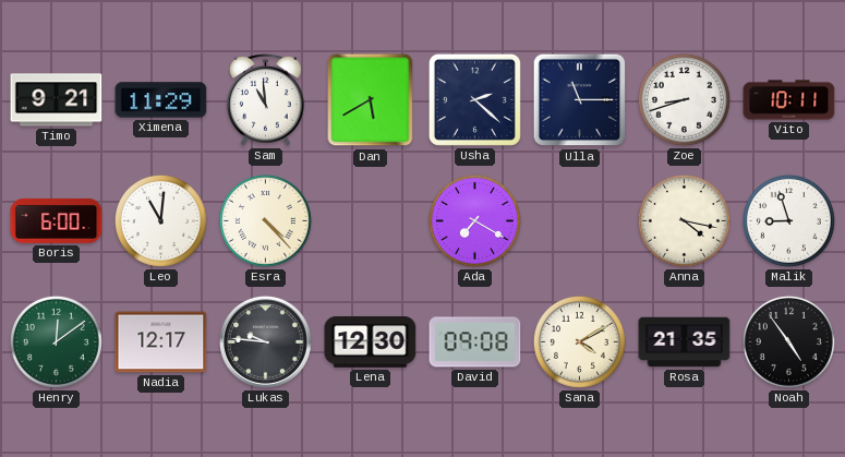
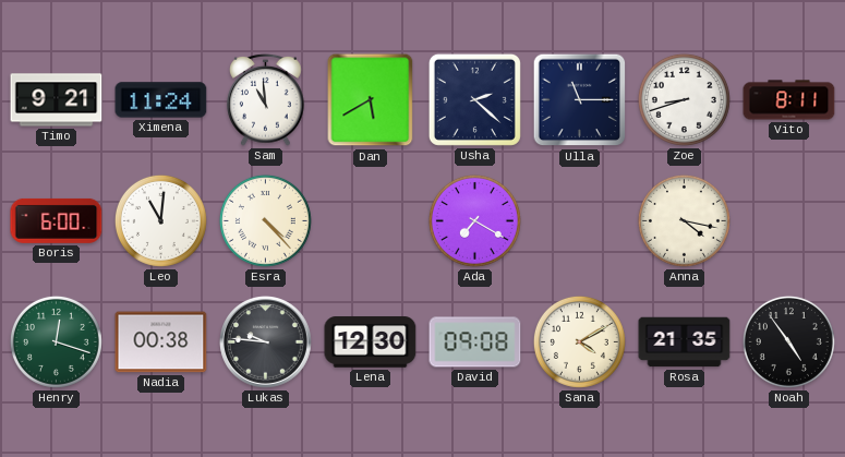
Ximena: 11:29 -> 11:24 (161, 100)
Vito: 10:11 -> 8:11 (789, 100)
Malik: 8:57 -> none (788, 220)
Henry: 12:09 -> 12:18 (56, 341)
Nadia: 12:17 -> 00:38 (161, 342)
